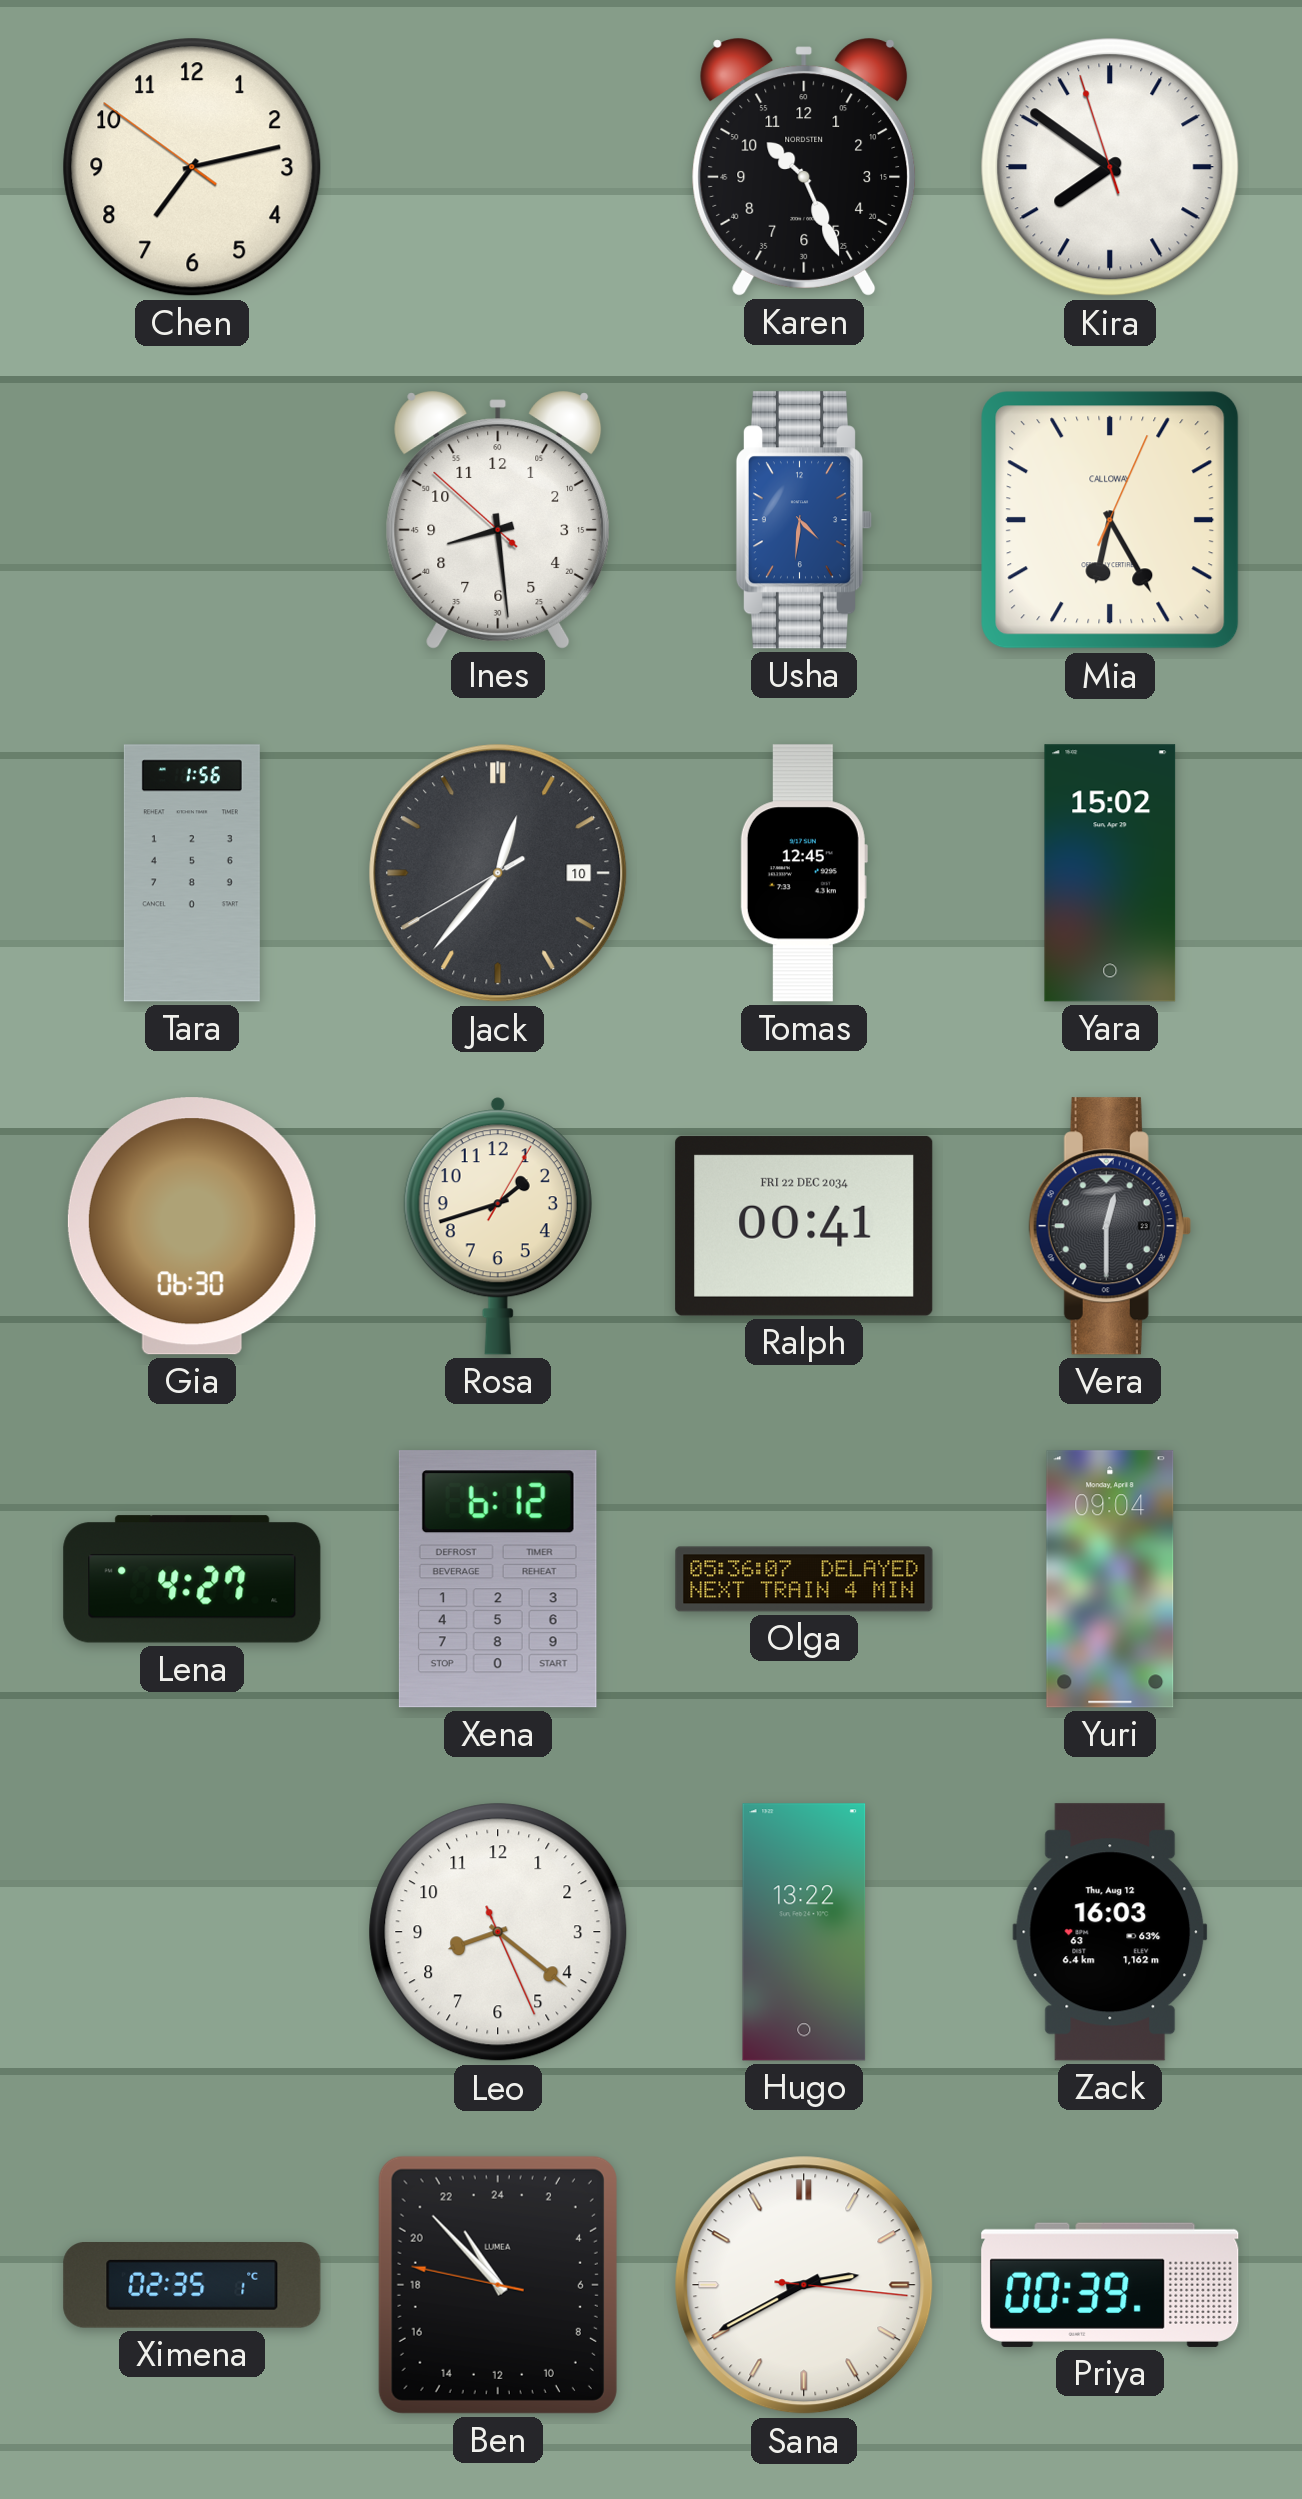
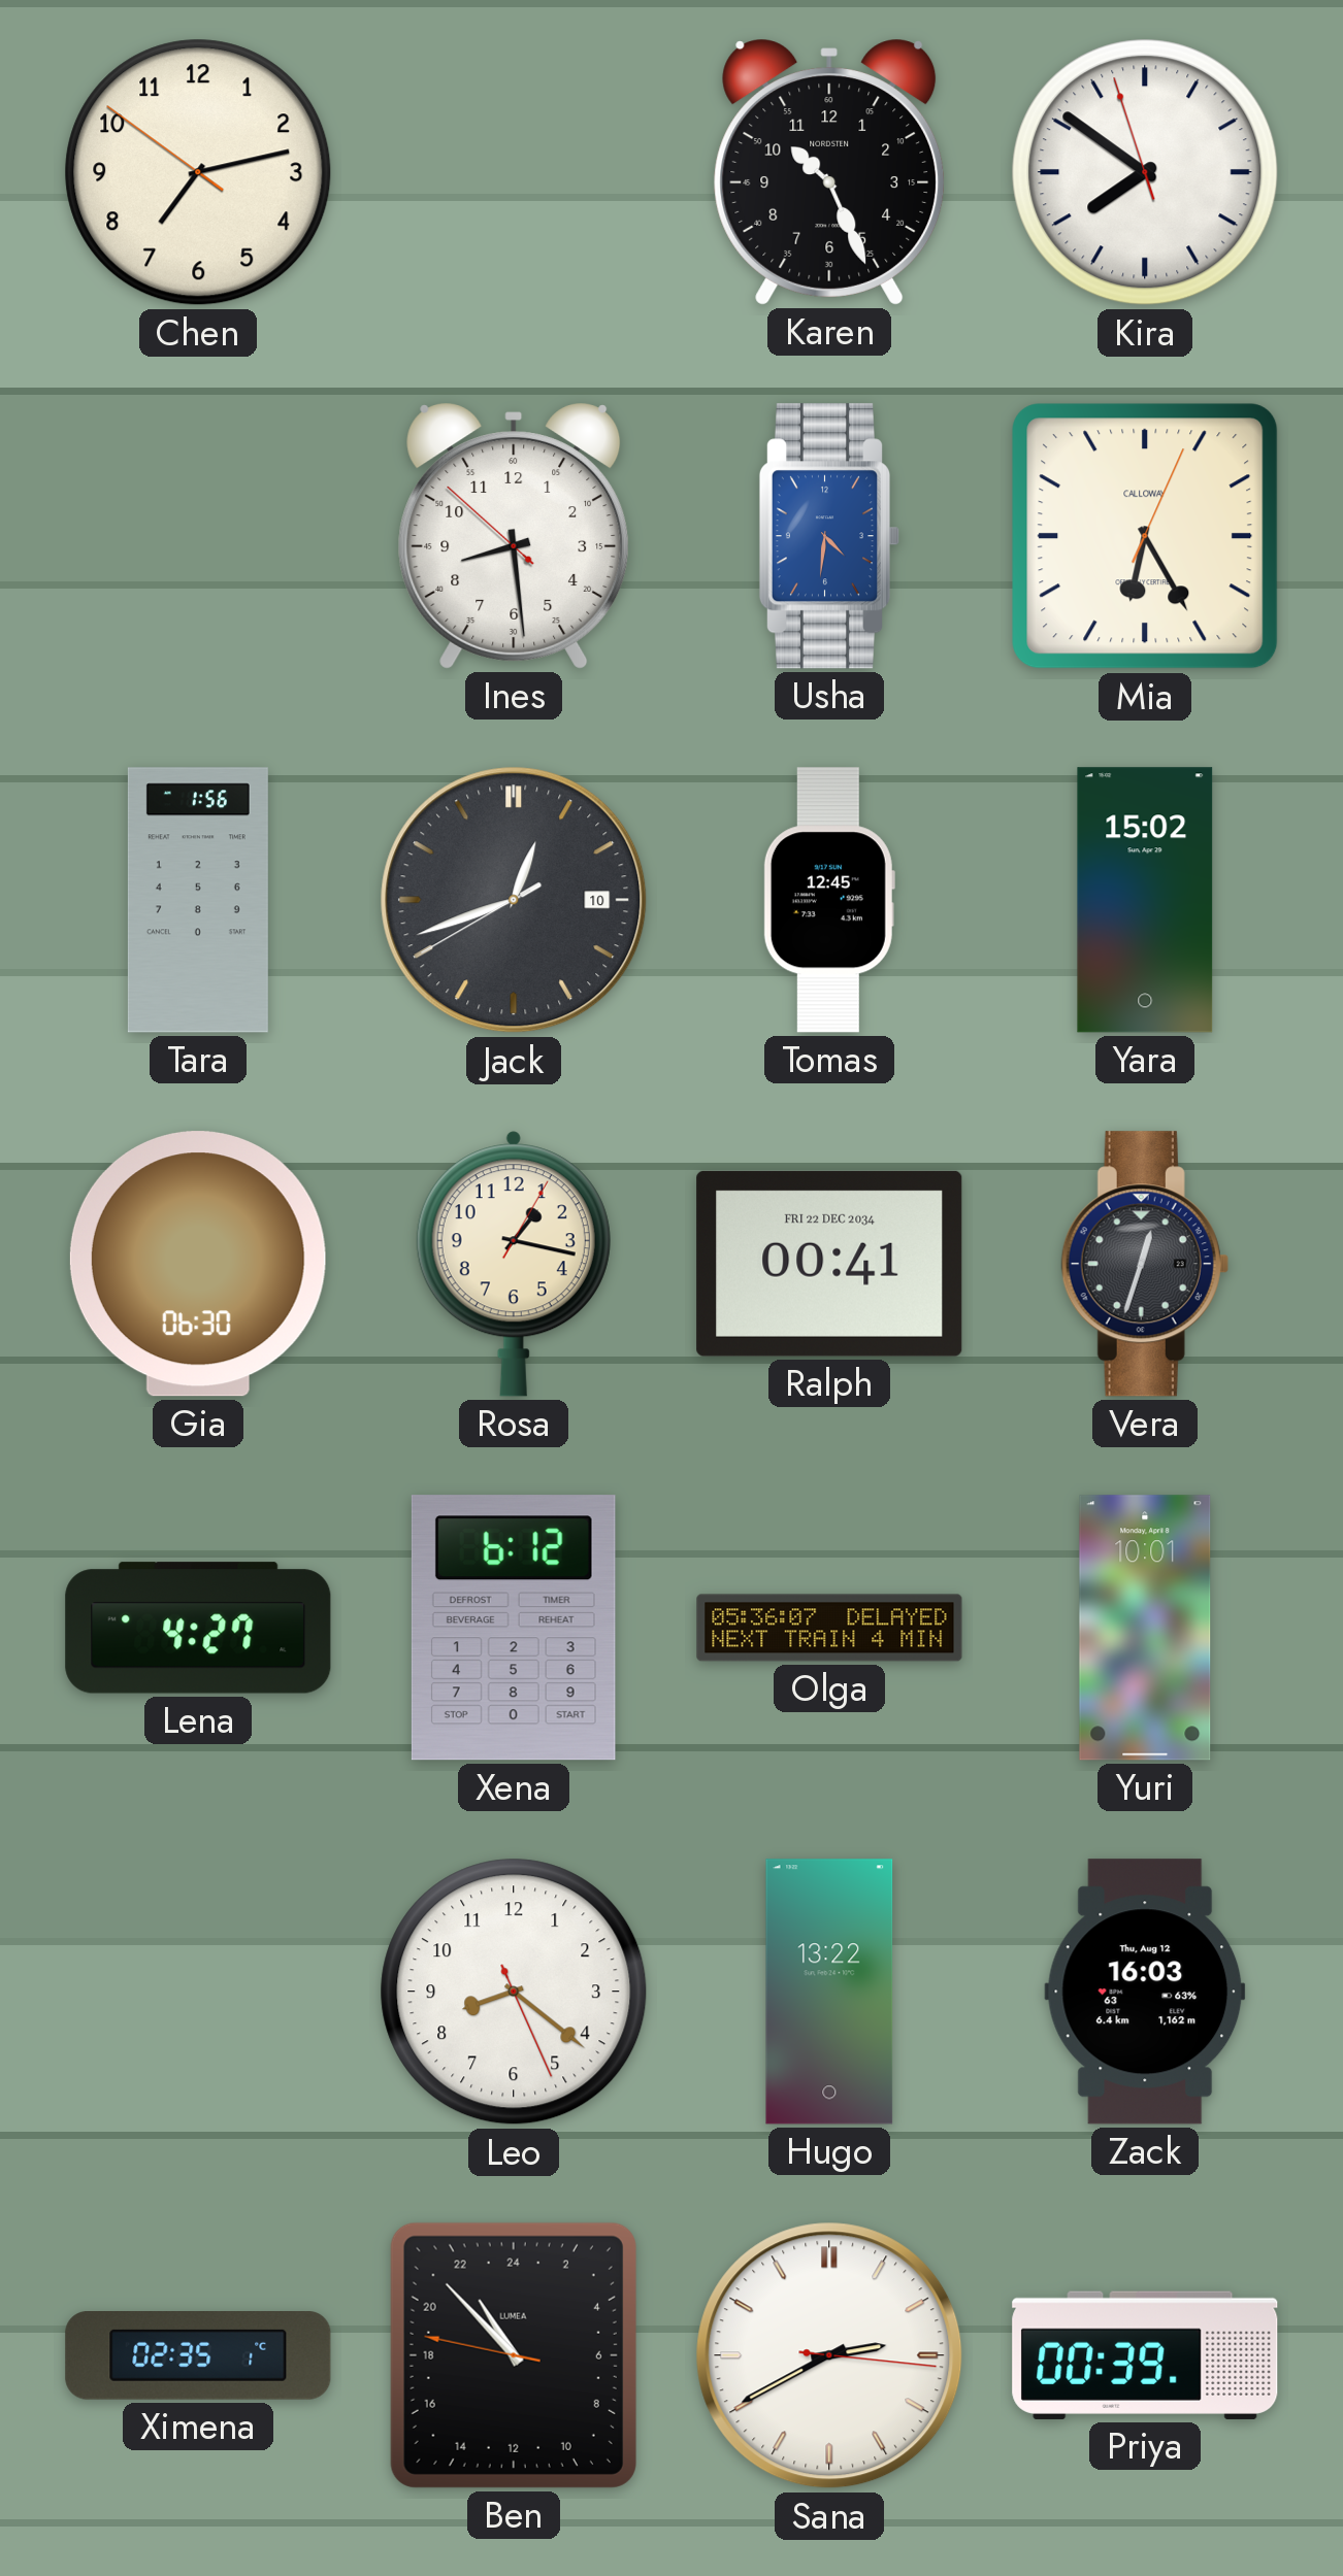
Jack: 12:36 -> 12:41 (514, 900)
Rosa: 1:42 -> 1:17 (514, 1264)
Vera: 12:30 -> 12:33 (1145, 1264)
Yuri: 09:04 -> 10:01 (1145, 1628)
